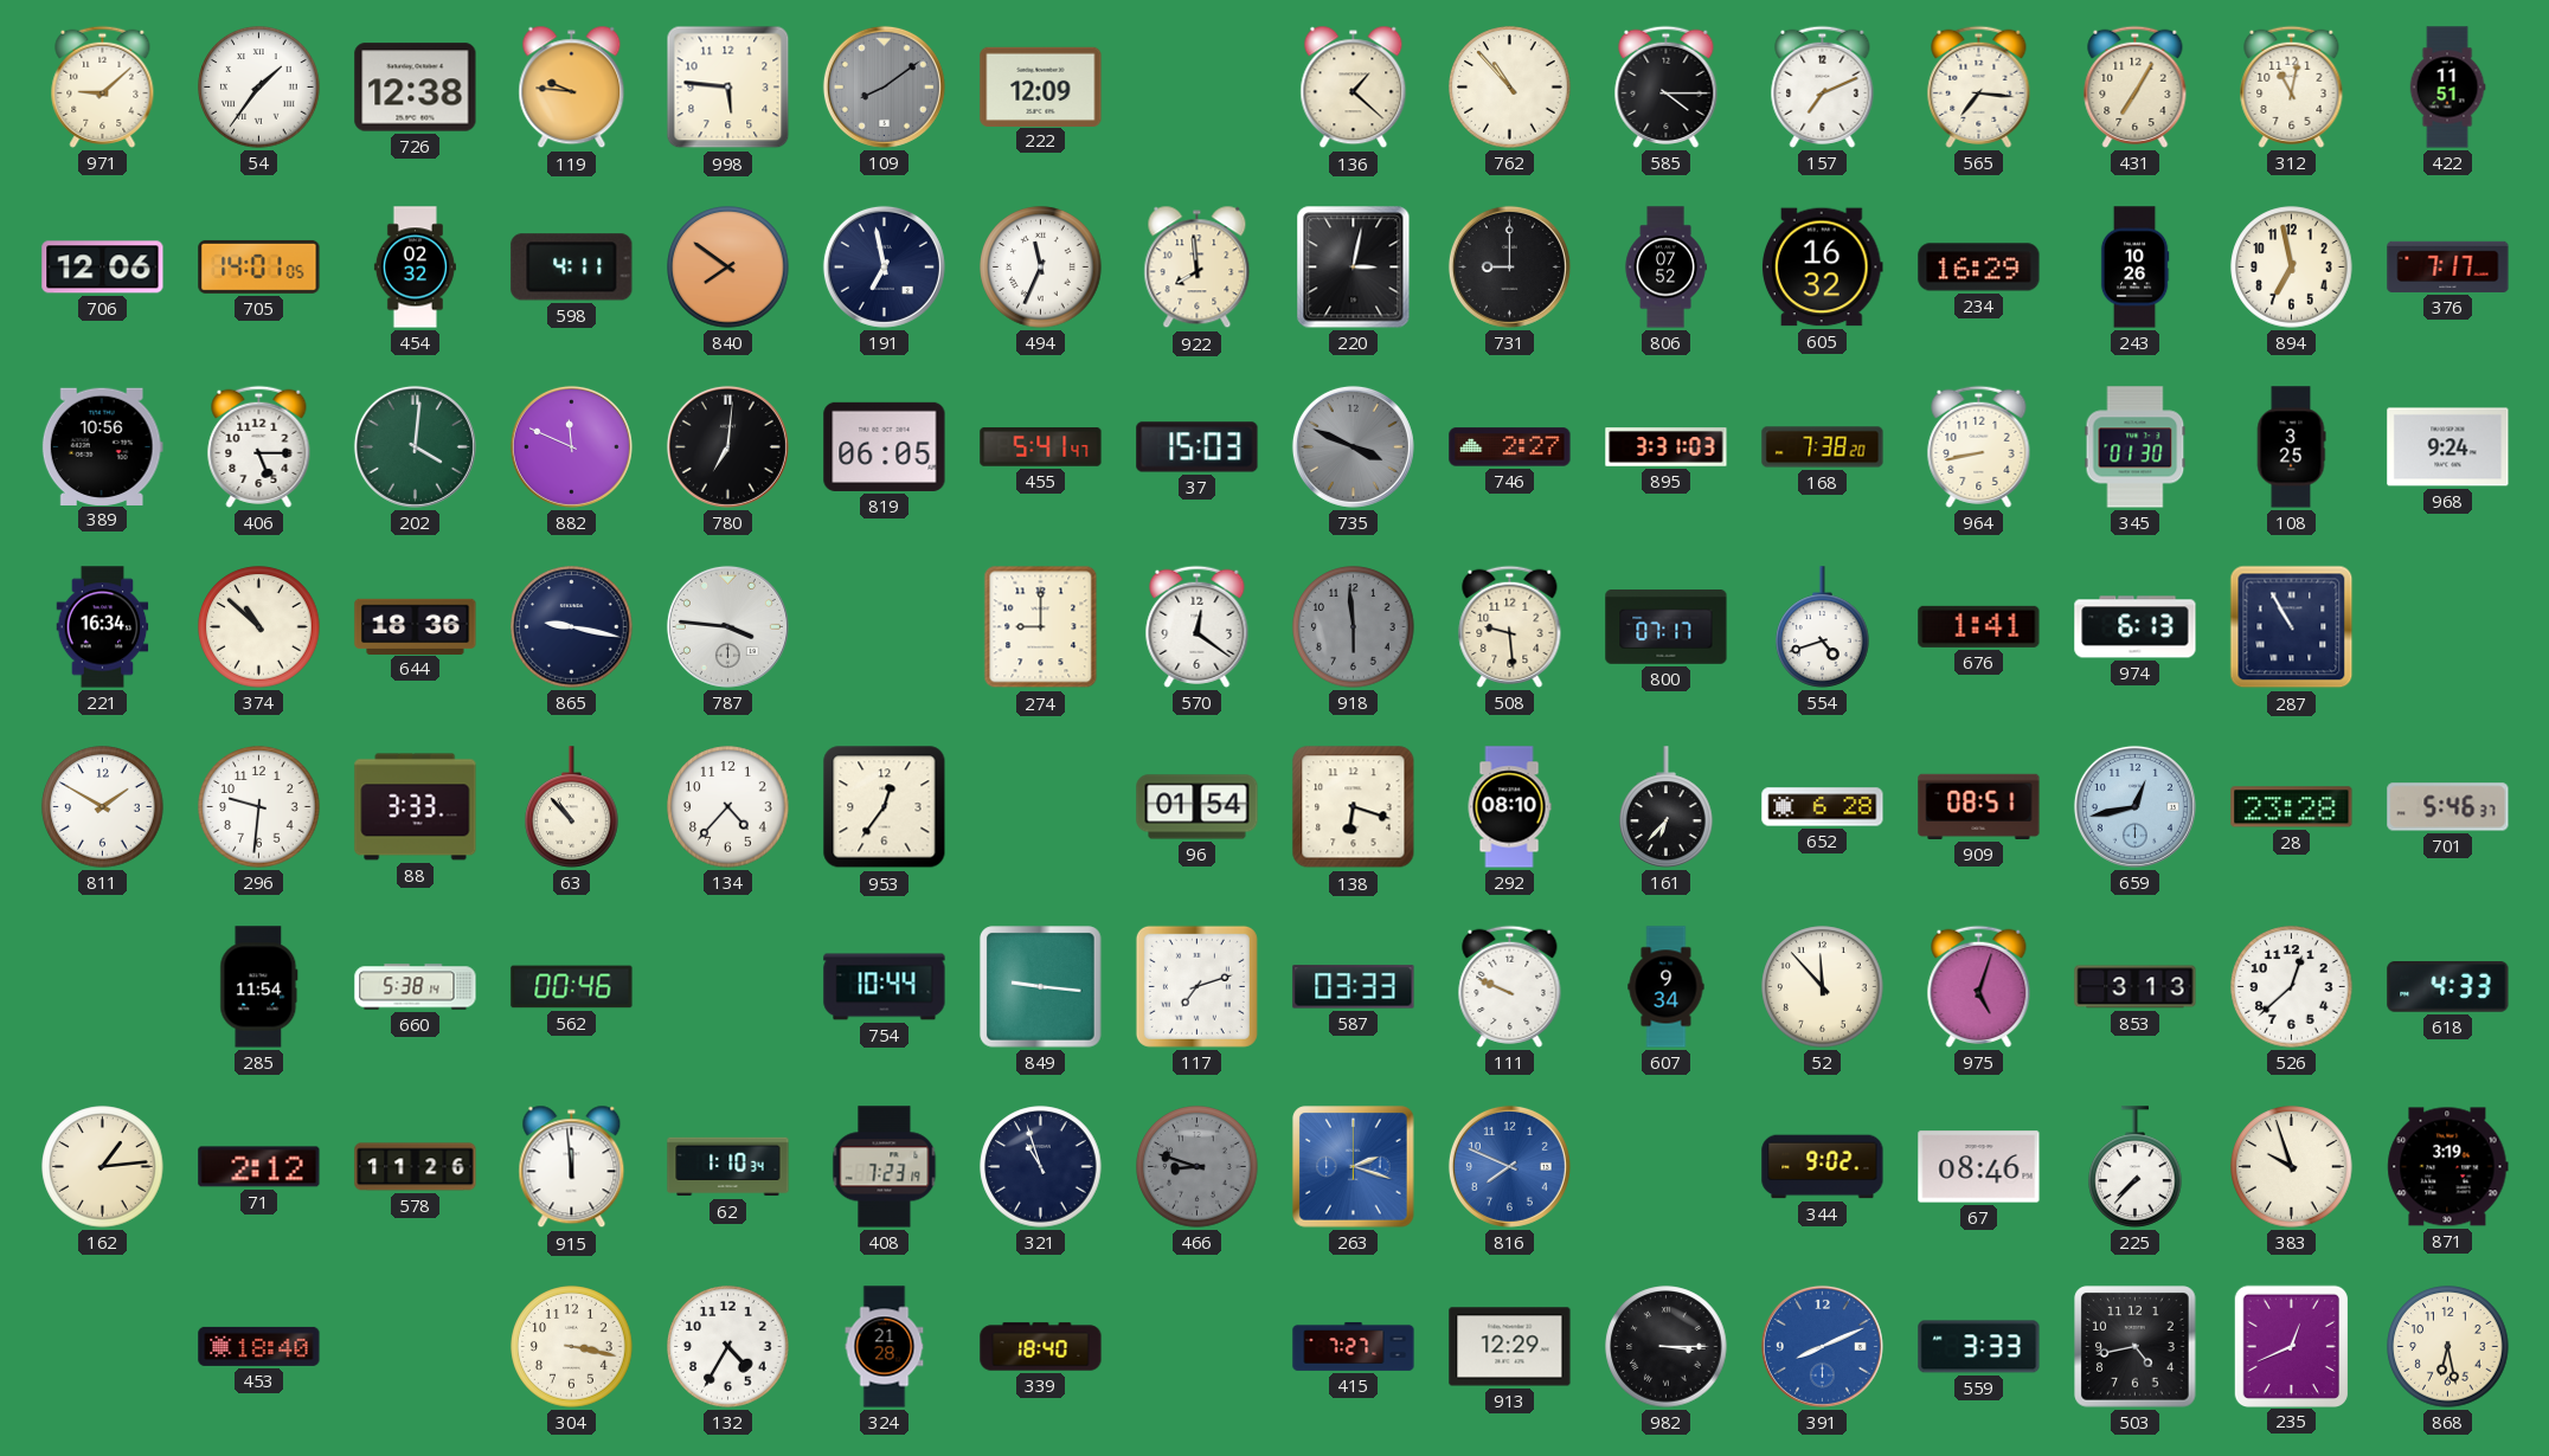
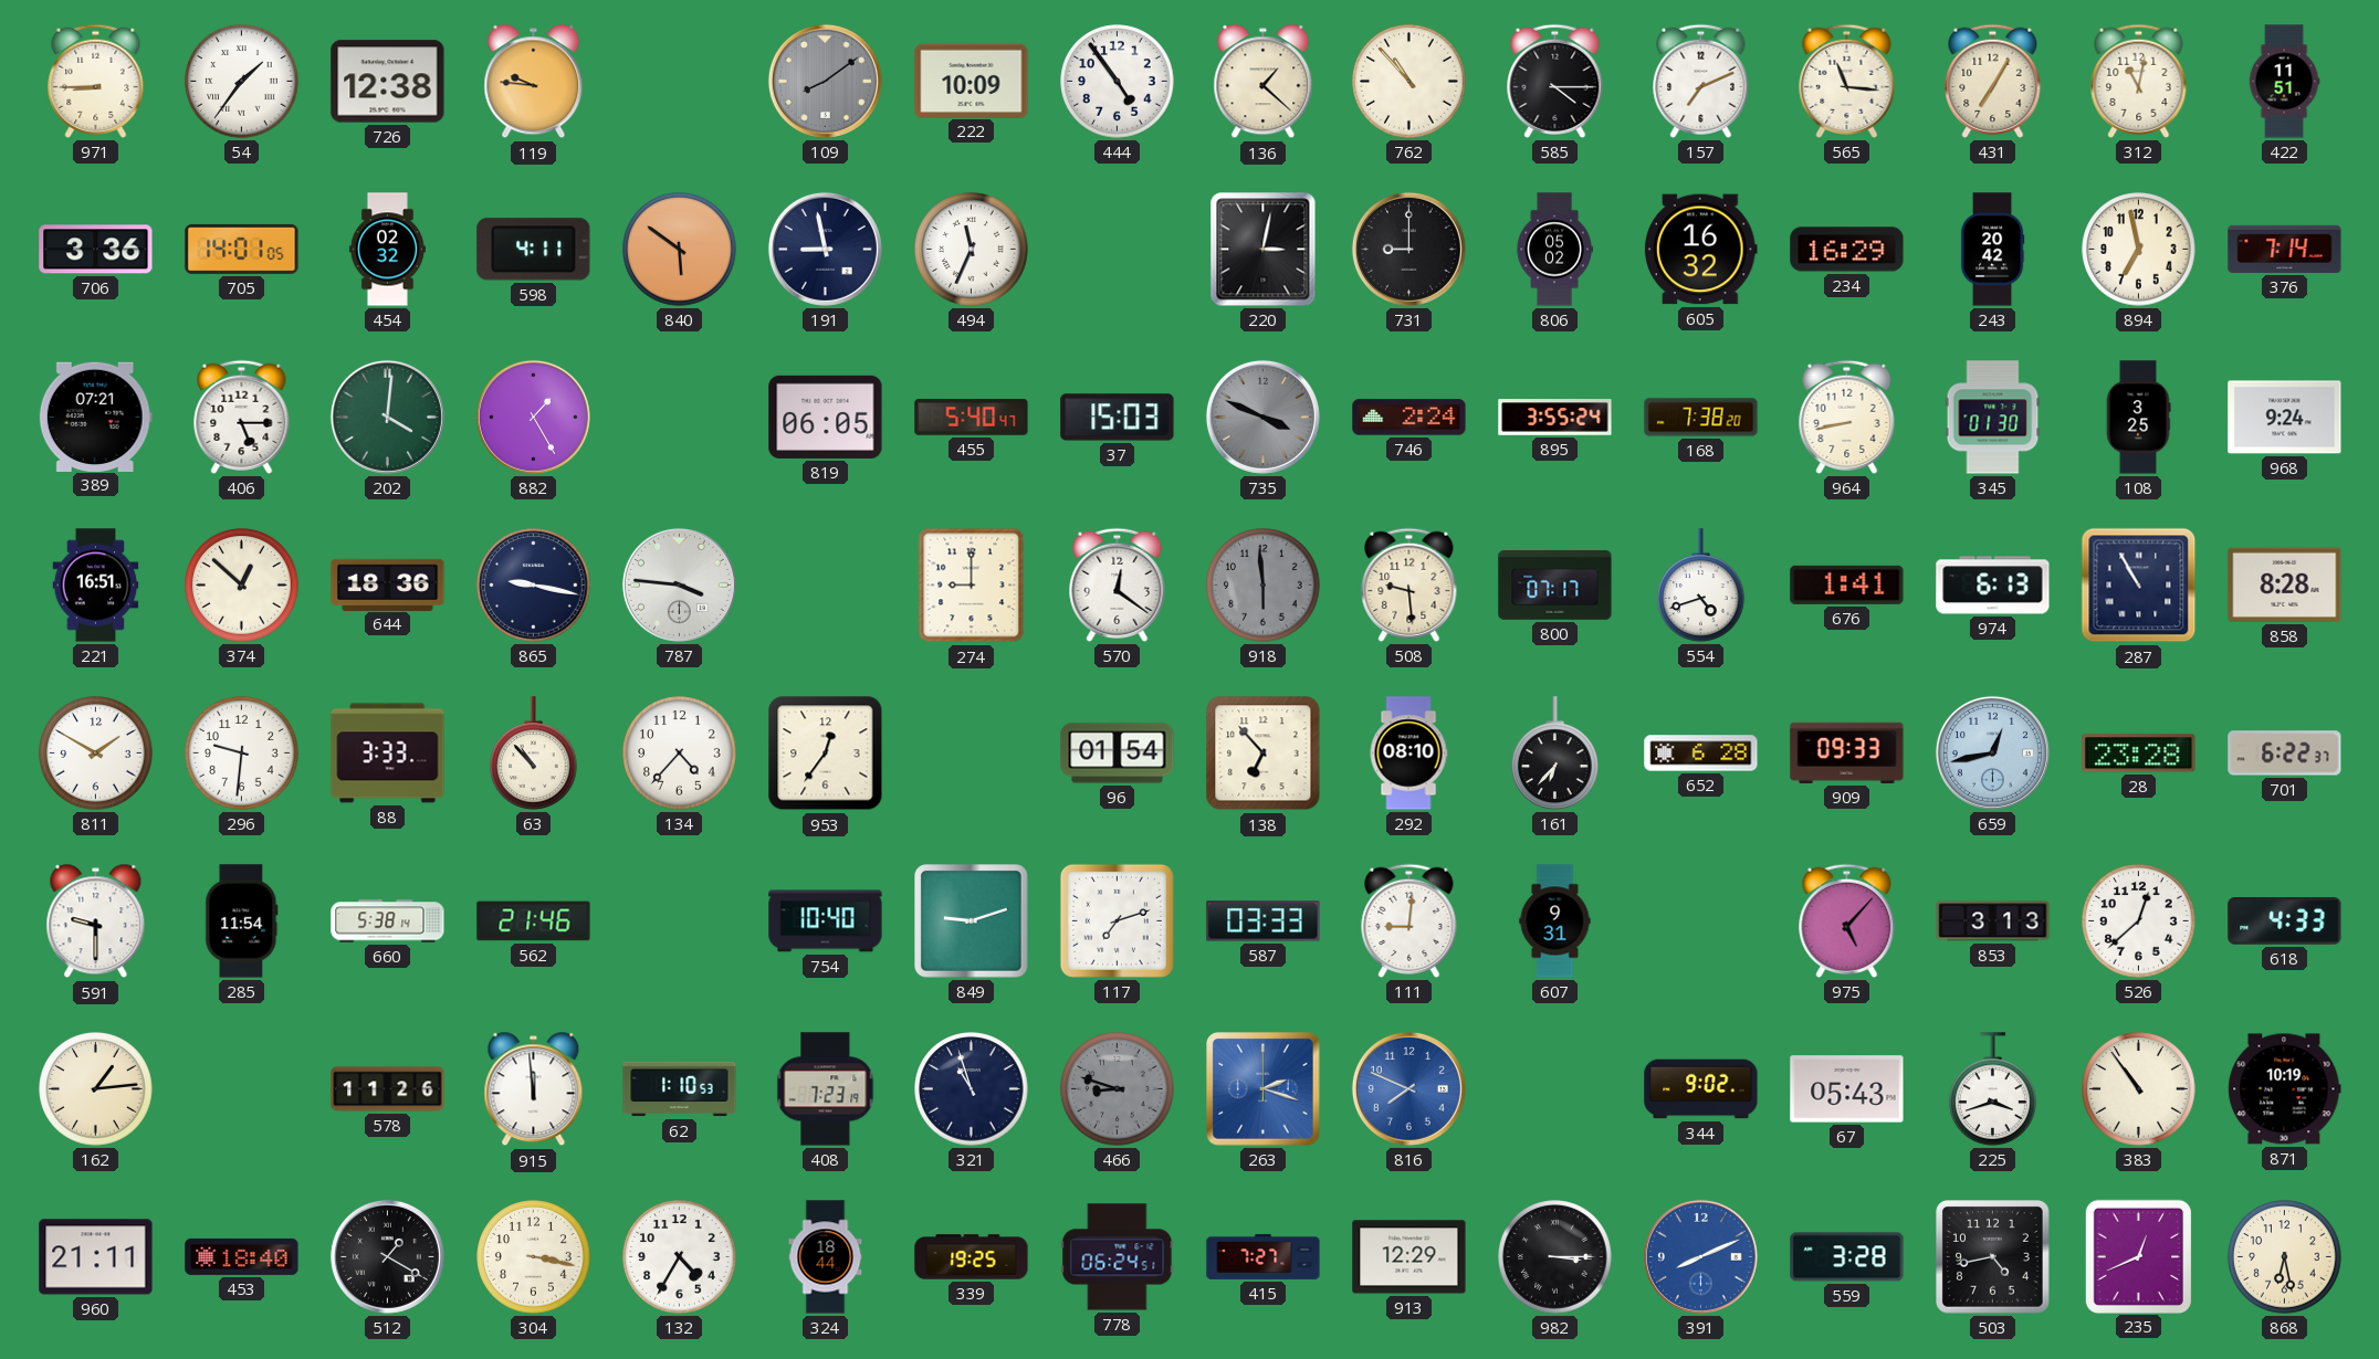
971: 9:08 -> 8:45 (96, 81)
998: 5:46 -> none (728, 88)
222: 12:09 -> 10:09 (972, 81)
444: none -> 4:54 (1118, 82)
565: 7:16 -> 11:16 (1847, 81)
706: 12:06 -> 3:36 (96, 250)
840: 7:51 -> 5:51 (680, 250)
191: 6:58 -> 8:58 (825, 249)
922: 7:59 -> none (1198, 268)
806: 07:52 -> 05:02 (1554, 250)
243: 10:26 -> 20:42 (1992, 250)
376: 7:17 -> 7:14 (2285, 249)
389: 10:56 -> 07:21 (95, 417)
882: 11:49 -> 1:25 (533, 417)
780: 7:01 -> none (727, 446)
455: 5:41 -> 5:40 (972, 418)
746: 2:27 -> 2:24 (1409, 418)
895: 3:31 -> 3:55 (1555, 418)
221: 16:34 -> 16:51 (96, 586)
374: 10:52 -> 12:52 (242, 586)
858: none -> 8:28 (2285, 584)
138: 6:18 -> 6:53 (1264, 754)
909: 08:51 -> 09:33 (1847, 752)
701: 5:46 -> 6:22 (2285, 754)
591: none -> 9:30 (96, 921)
562: 00:46 -> 21:46 (534, 921)
754: 10:44 -> 10:40 (826, 921)
849: 9:16 -> 9:12 (972, 921)
111: 9:49 -> 9:01 (1409, 920)
607: 9:34 -> 9:31 (1555, 921)
52: 11:53 -> none (1823, 987)
975: 5:03 -> 5:07 (1847, 920)
71: 2:12 -> none (259, 1167)
62: 1:10:34 -> 1:10:53 (680, 1089)
67: 08:46 -> 05:43 (1847, 1089)
225: 7:37 -> 3:42 (1993, 1089)
383: 9:57 -> 10:54 (2139, 1089)
871: 3:19 -> 10:19 (2285, 1089)
960: none -> 21:11 (96, 1257)
512: none -> 1:20 (387, 1256)
324: 21:28 -> 18:44 (826, 1257)
339: 18:40 -> 19:25 (972, 1257)
778: none -> 06:24 (1118, 1257)
559: 3:33 -> 3:28 (1847, 1257)
